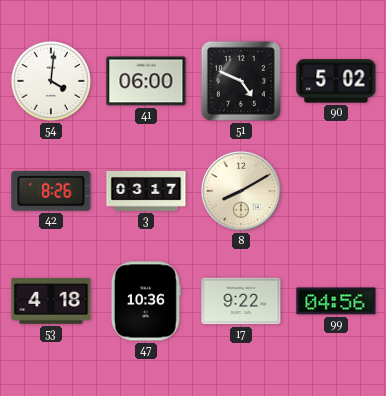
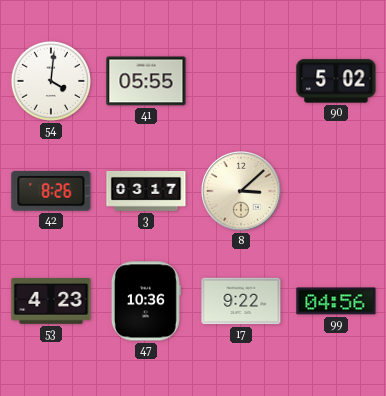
41: 06:00 -> 05:55 (146, 81)
51: 4:49 -> none (241, 81)
8: 8:10 -> 3:08 (241, 191)
53: 4:18 -> 4:23 (51, 302)
